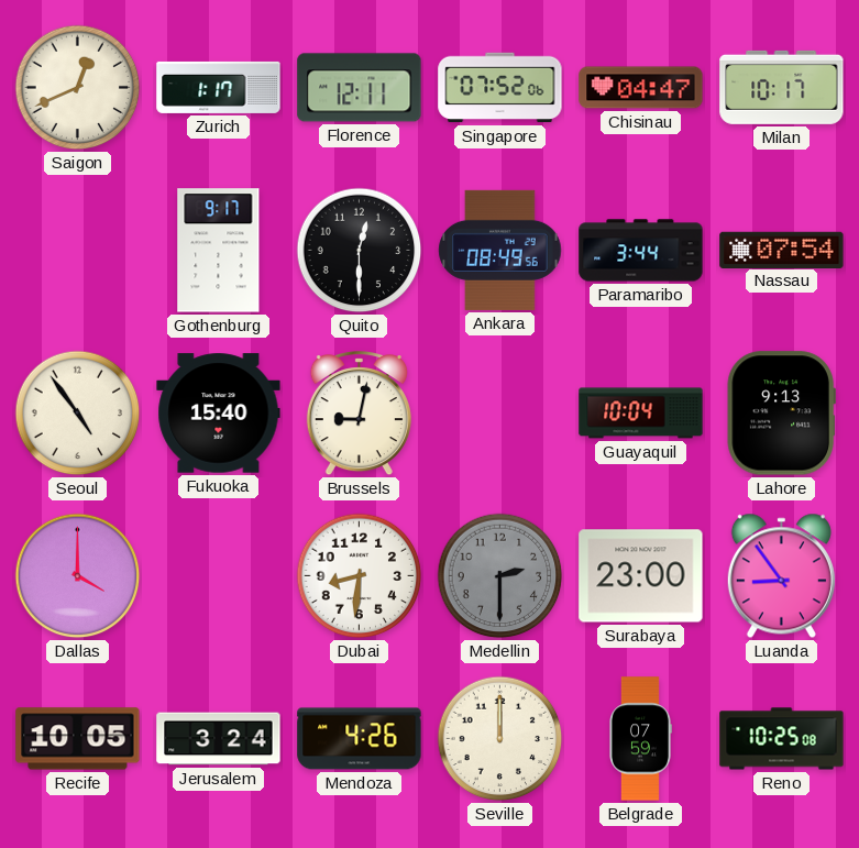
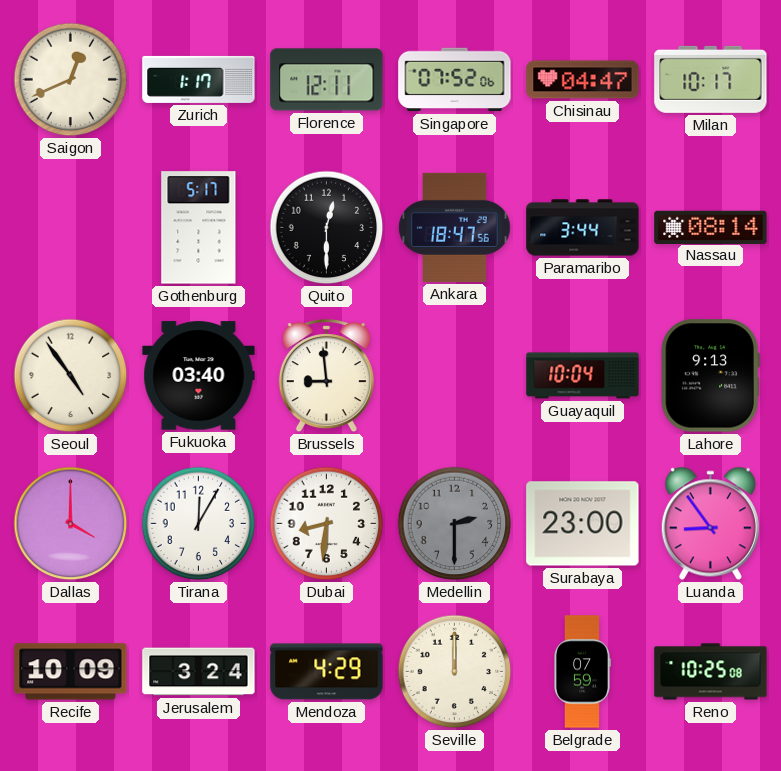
Gothenburg: 9:17 -> 5:17 (199, 228)
Ankara: 08:49 -> 18:47 (455, 227)
Nassau: 07:54 -> 08:14 (711, 227)
Fukuoka: 15:40 -> 03:40 (199, 376)
Brussels: 9:02 -> 8:59 (326, 377)
Tirana: none -> 12:05 (199, 524)
Recife: 10:05 -> 10:09 (71, 672)
Mendoza: 4:26 -> 4:29 (327, 672)
